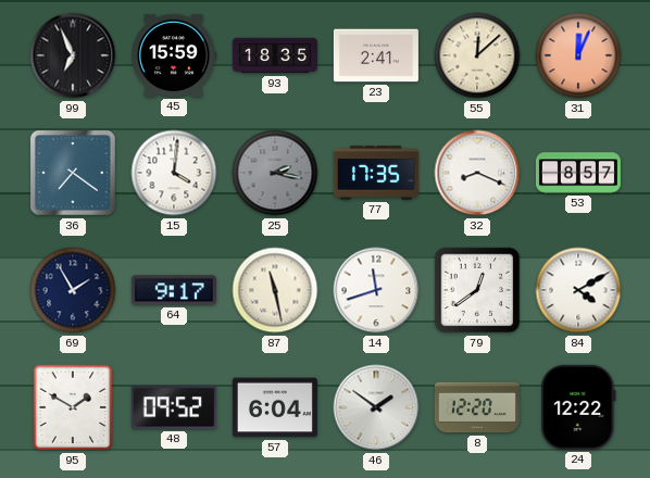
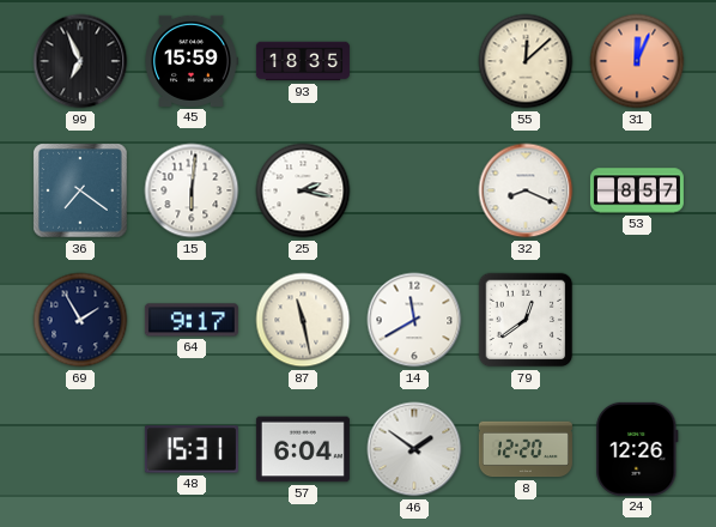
23: 2:41 -> none (376, 55)
15: 4:01 -> 6:01 (192, 190)
25 dial: grey -> white (303, 190)
77: 17:35 -> none (376, 173)
14: 11:42 -> 11:40 (414, 320)
84: 4:10 -> none (578, 290)
95: 1:50 -> none (73, 407)
48: 09:52 -> 15:31 (192, 449)
24: 12:22 -> 12:26 (637, 449)
